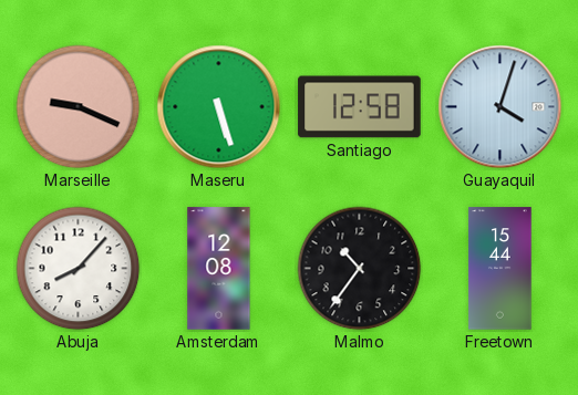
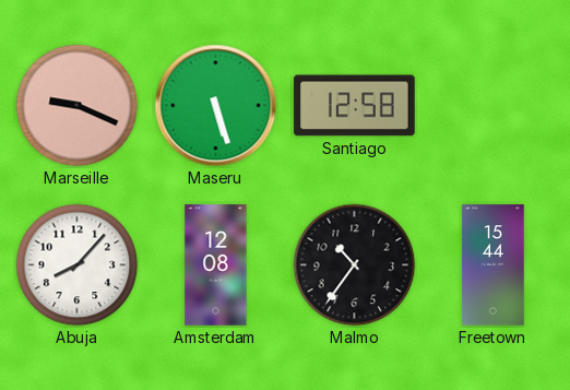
Guayaquil: 4:03 -> none (500, 107)
